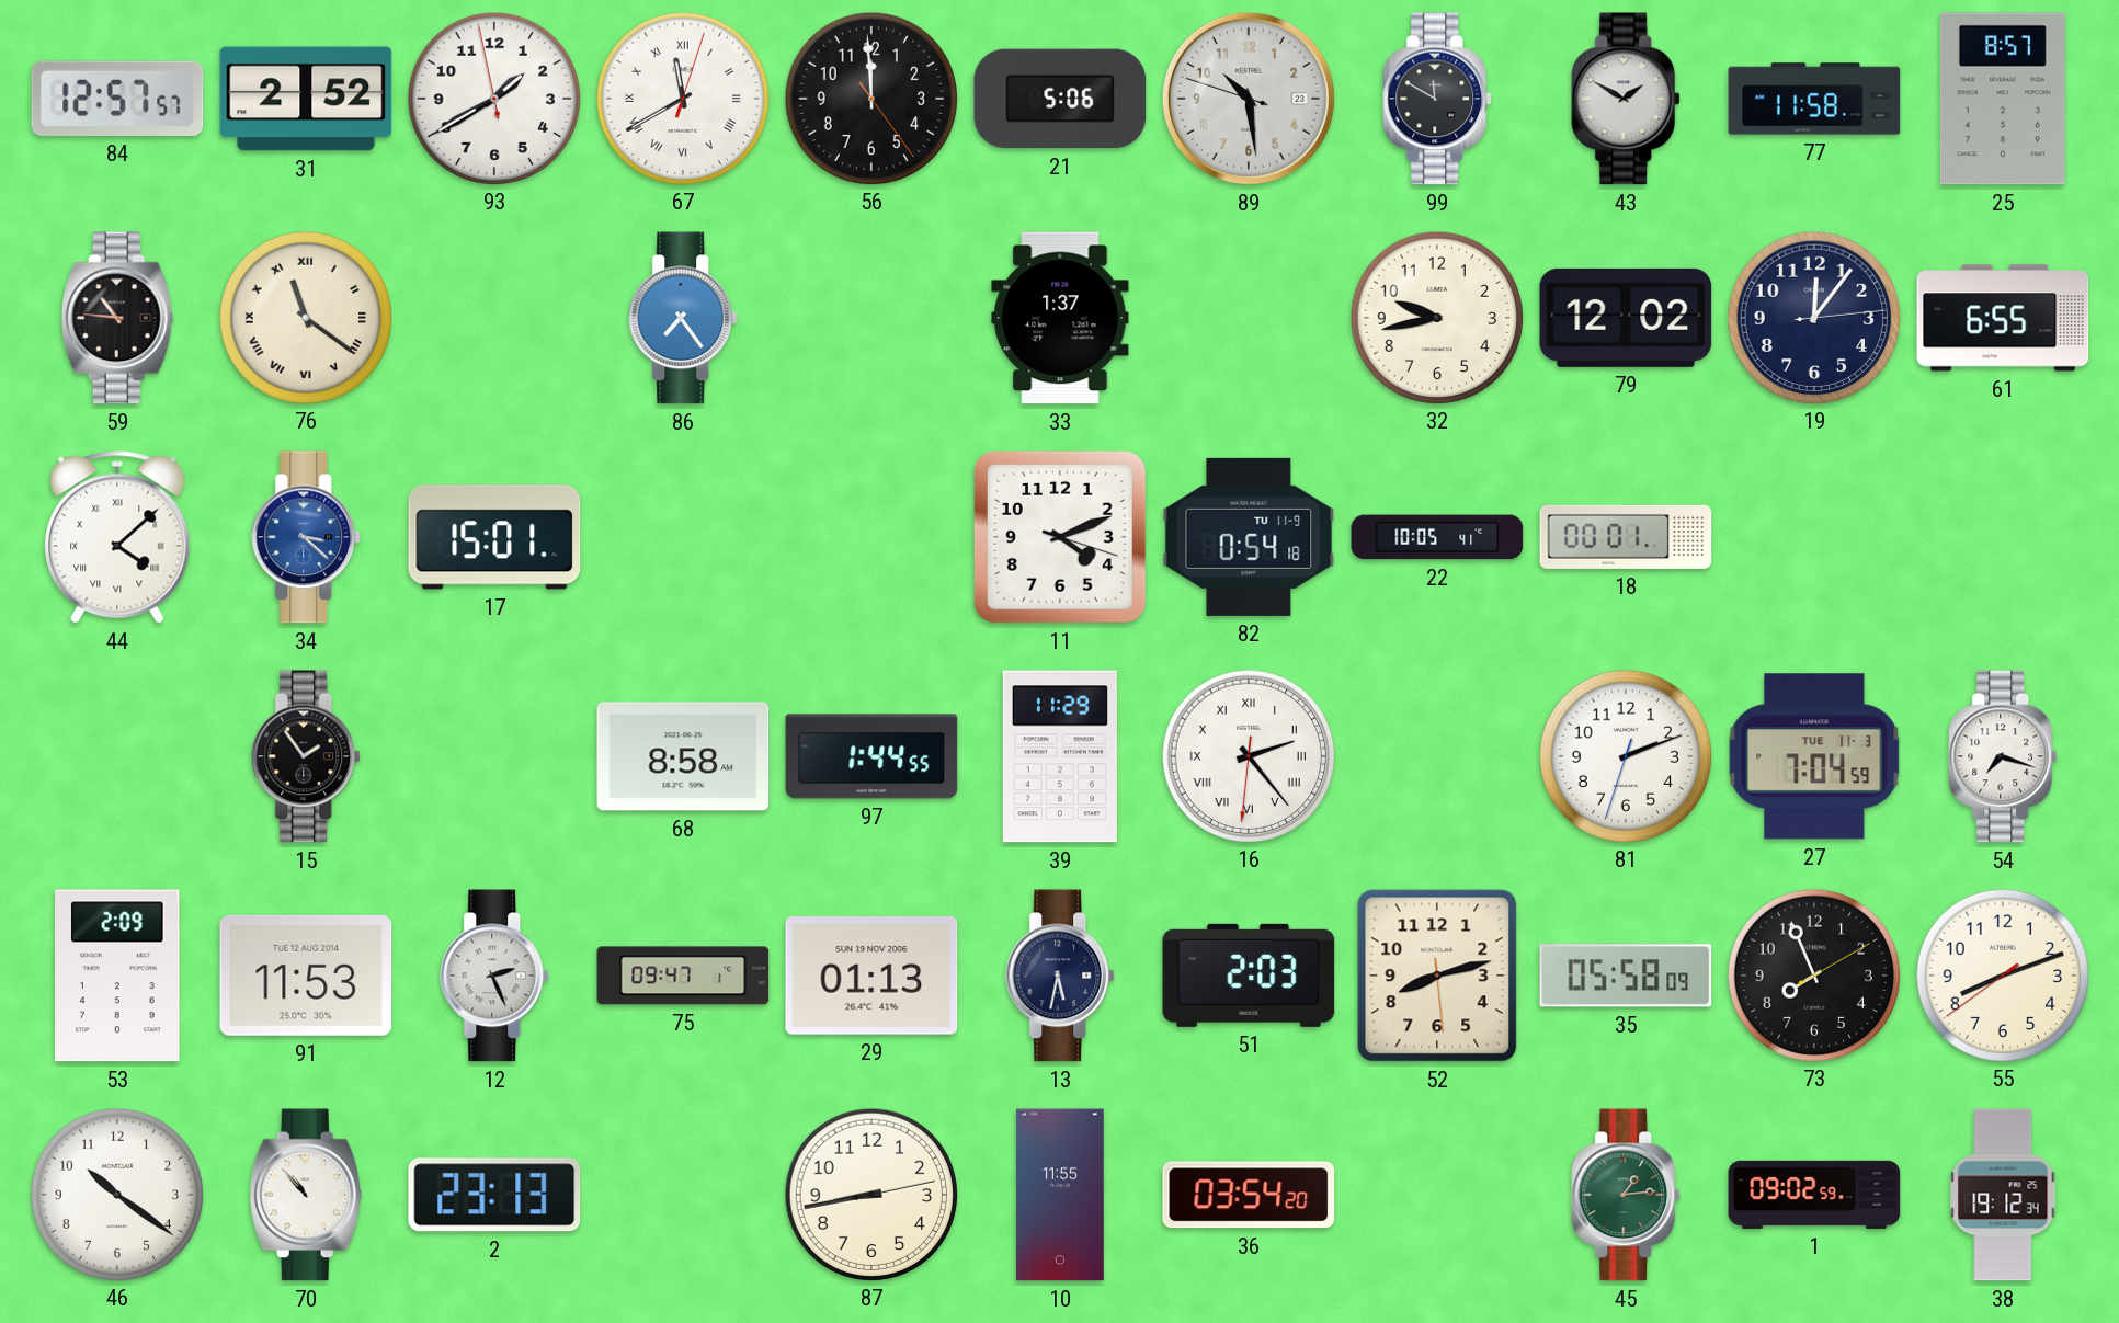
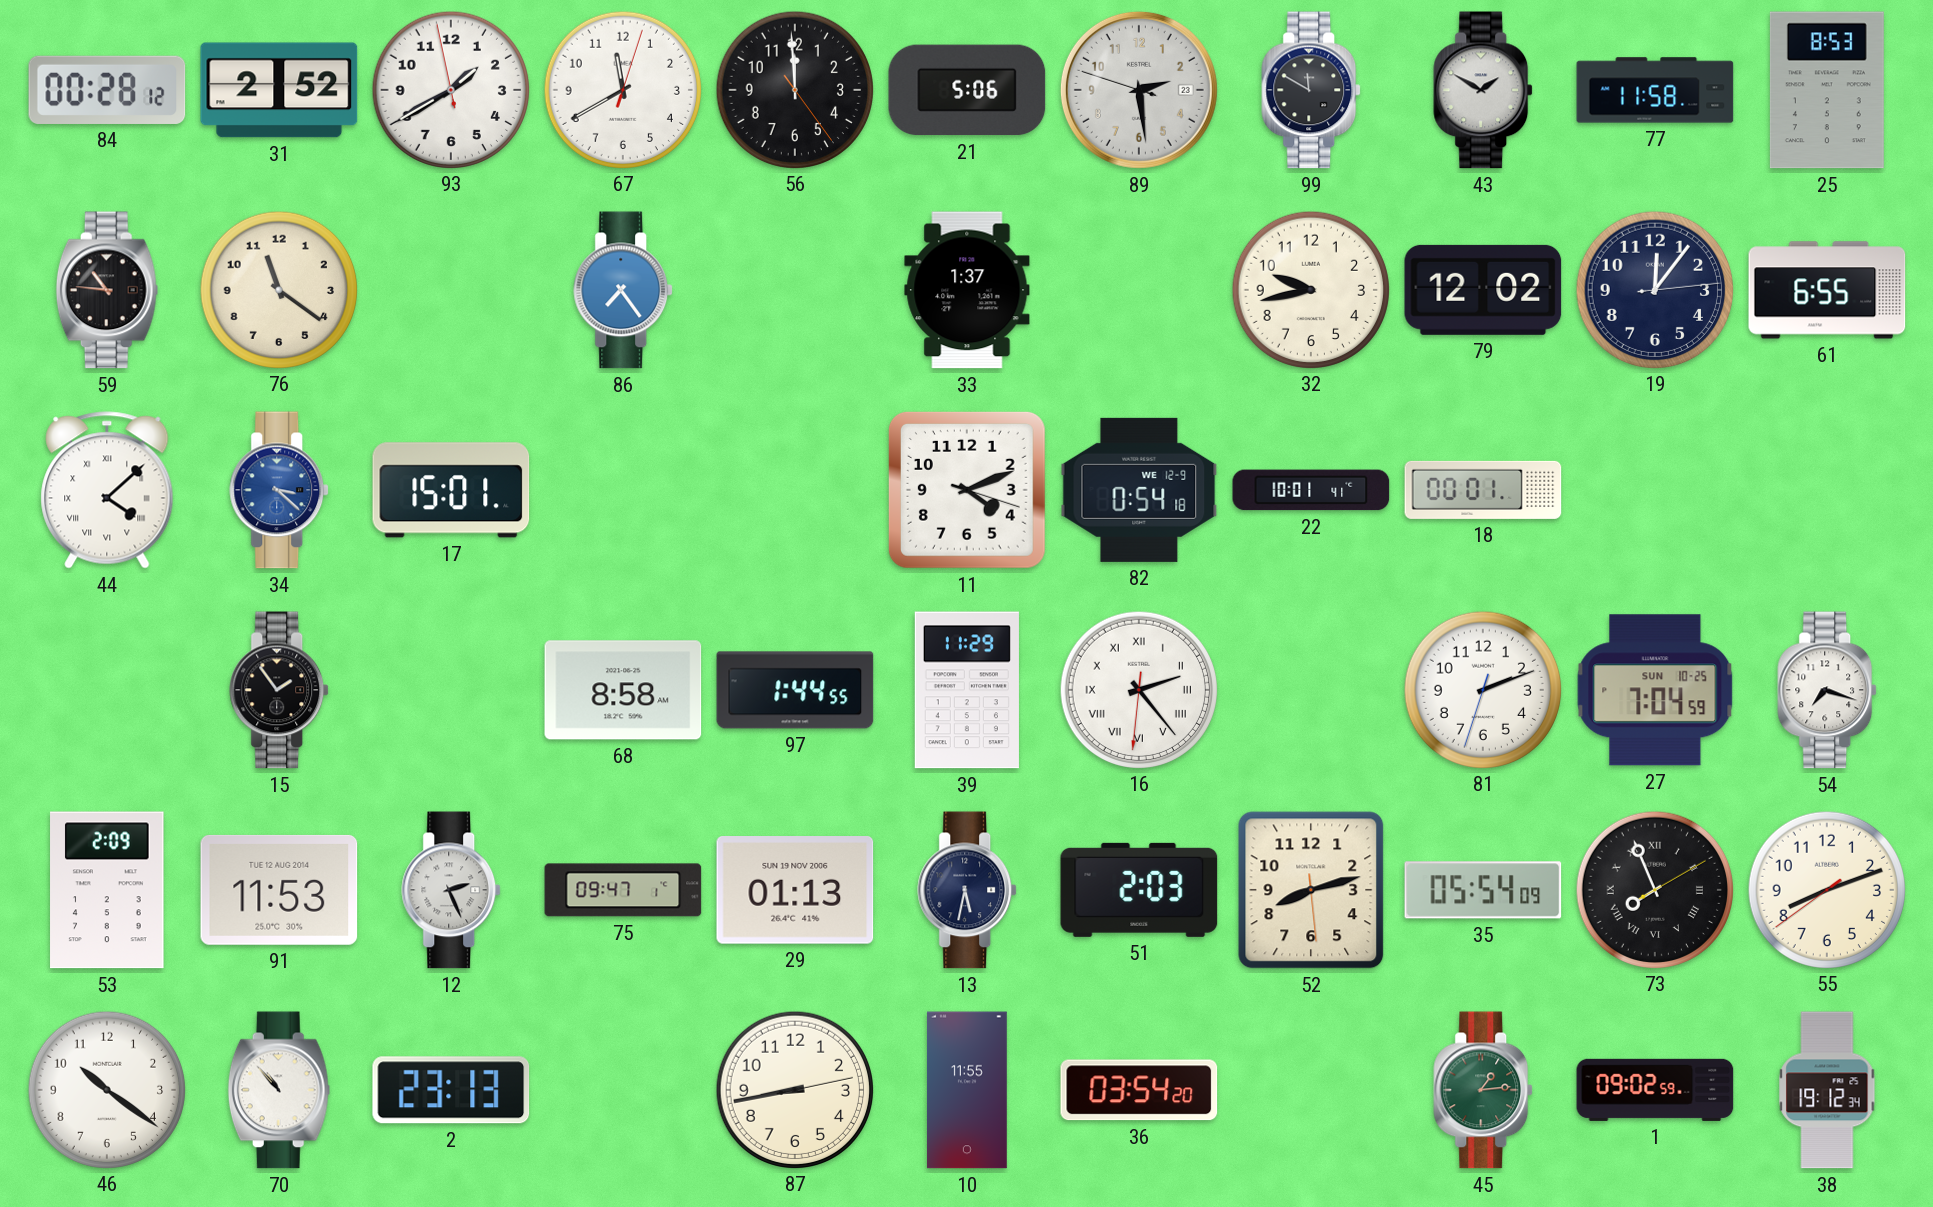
84: 12:57 -> 00:28 (107, 90)
67 numerals: Roman -> Arabic (622, 89)
89: 10:28 -> 2:28 (1139, 90)
25: 8:57 -> 8:53 (1827, 90)
76 numerals: Roman -> Arabic (278, 289)
82 date: TU 11-9 -> WE 12-9 (1139, 490)
22: 10:05 -> 10:01 (1311, 490)
27 date: TUE 11-3 -> SUN 10-25 (1655, 690)
35: 05:58 -> 05:54 (1483, 890)
73 numerals: Arabic -> Roman (1654, 889)
